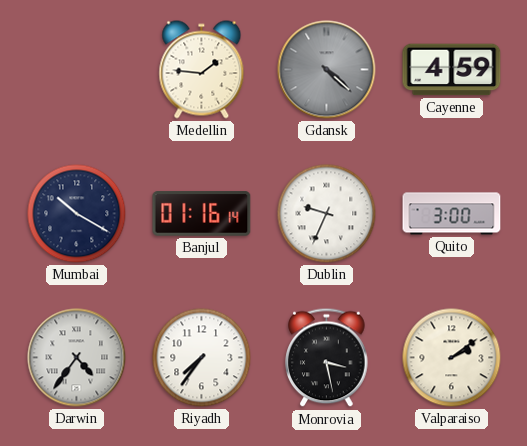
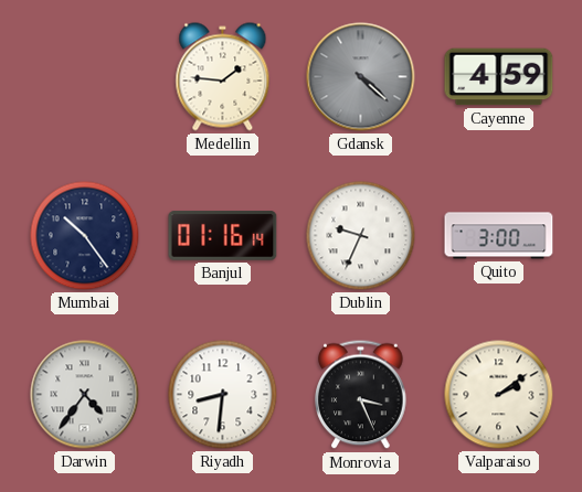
Mumbai: 10:20 -> 10:24 (85, 236)
Riyadh: 7:36 -> 8:31 (223, 395)
Monrovia: 3:28 -> 3:26 (361, 395)
